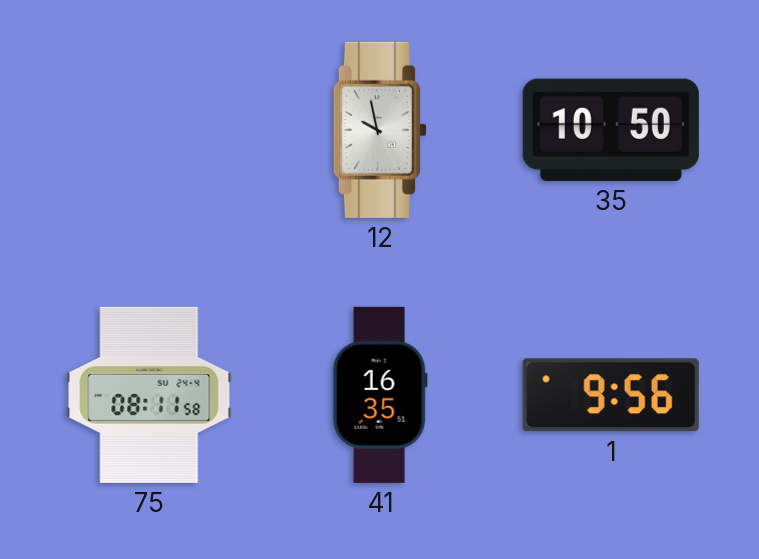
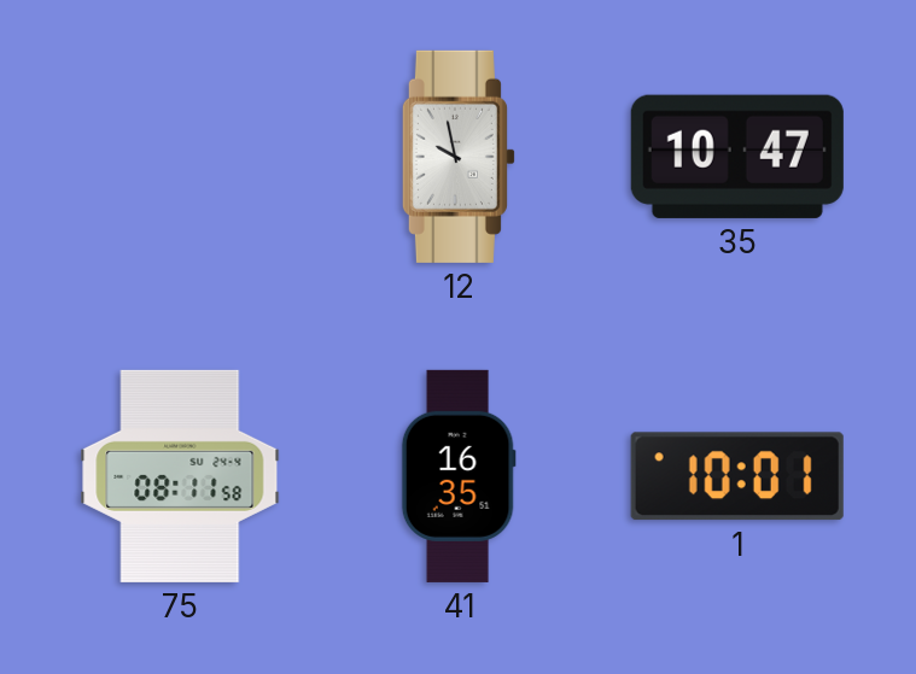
35: 10:50 -> 10:47 (737, 157)
1: 9:56 -> 10:01 (737, 476)
